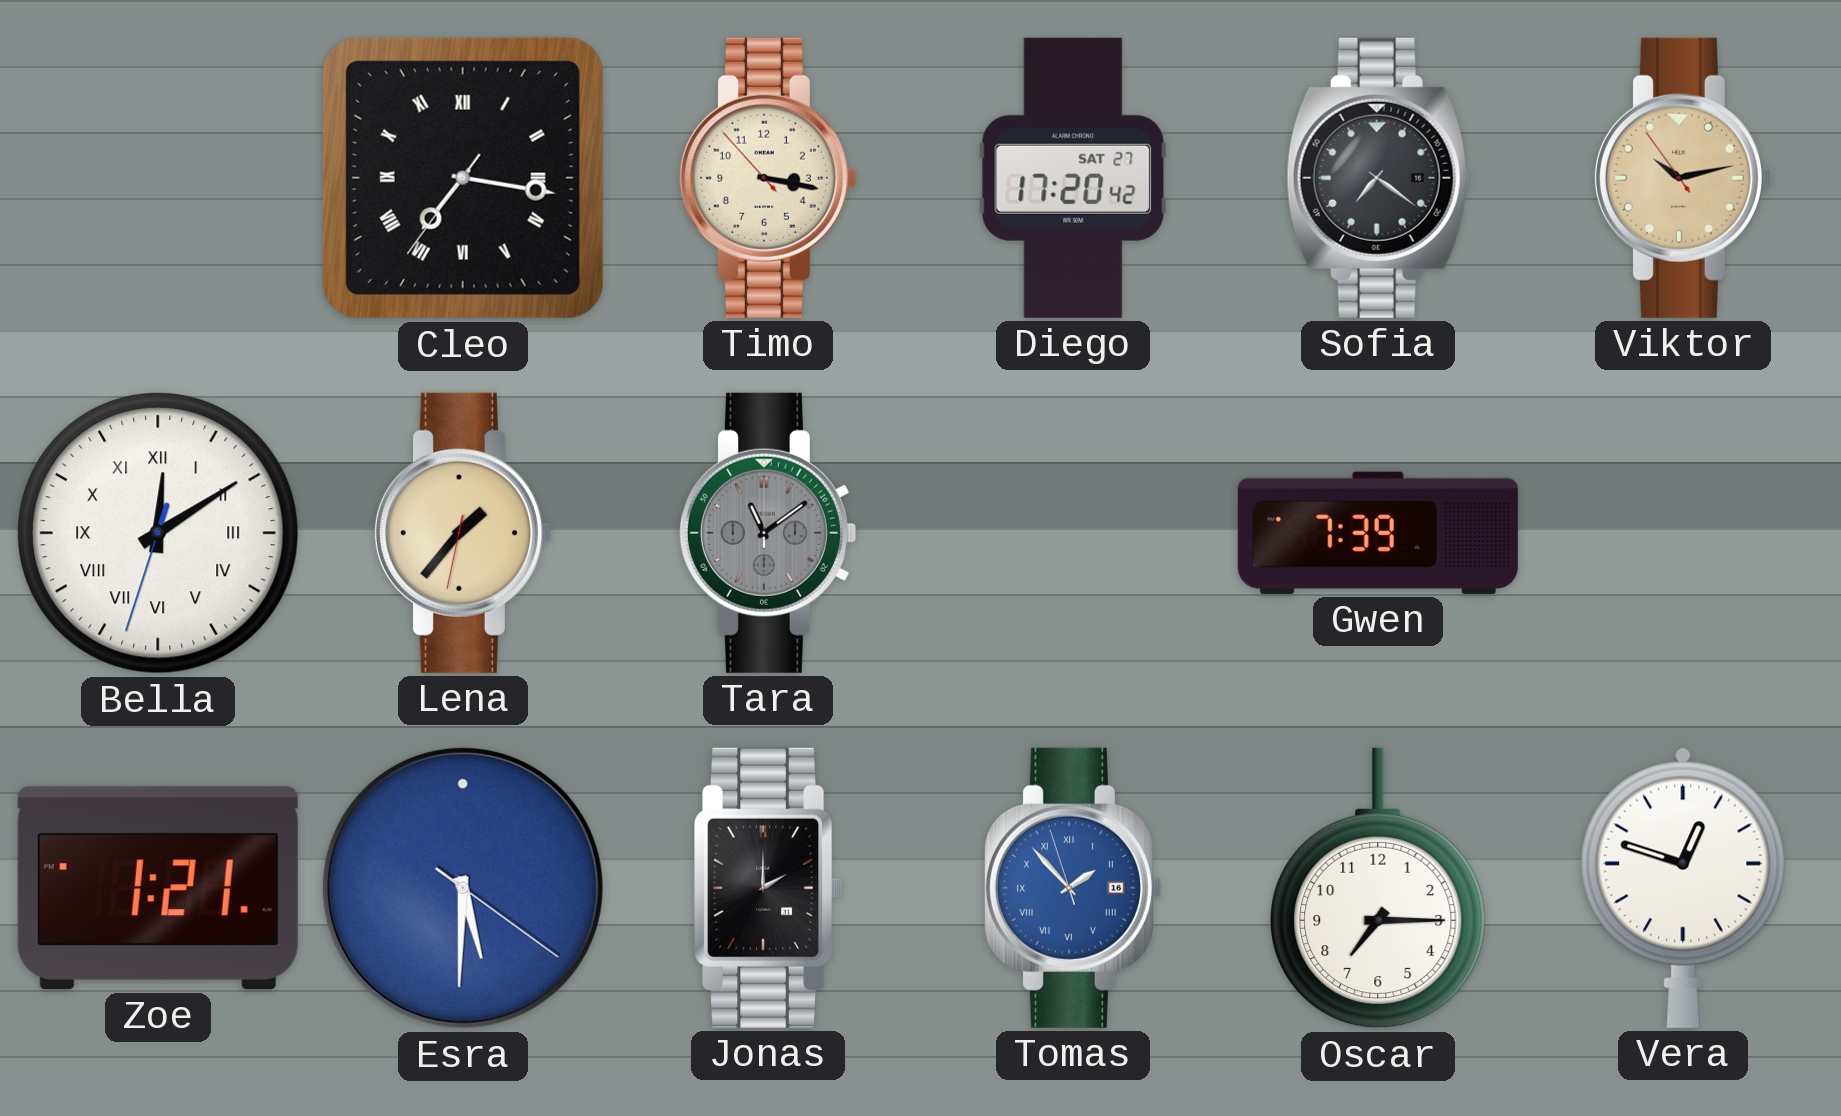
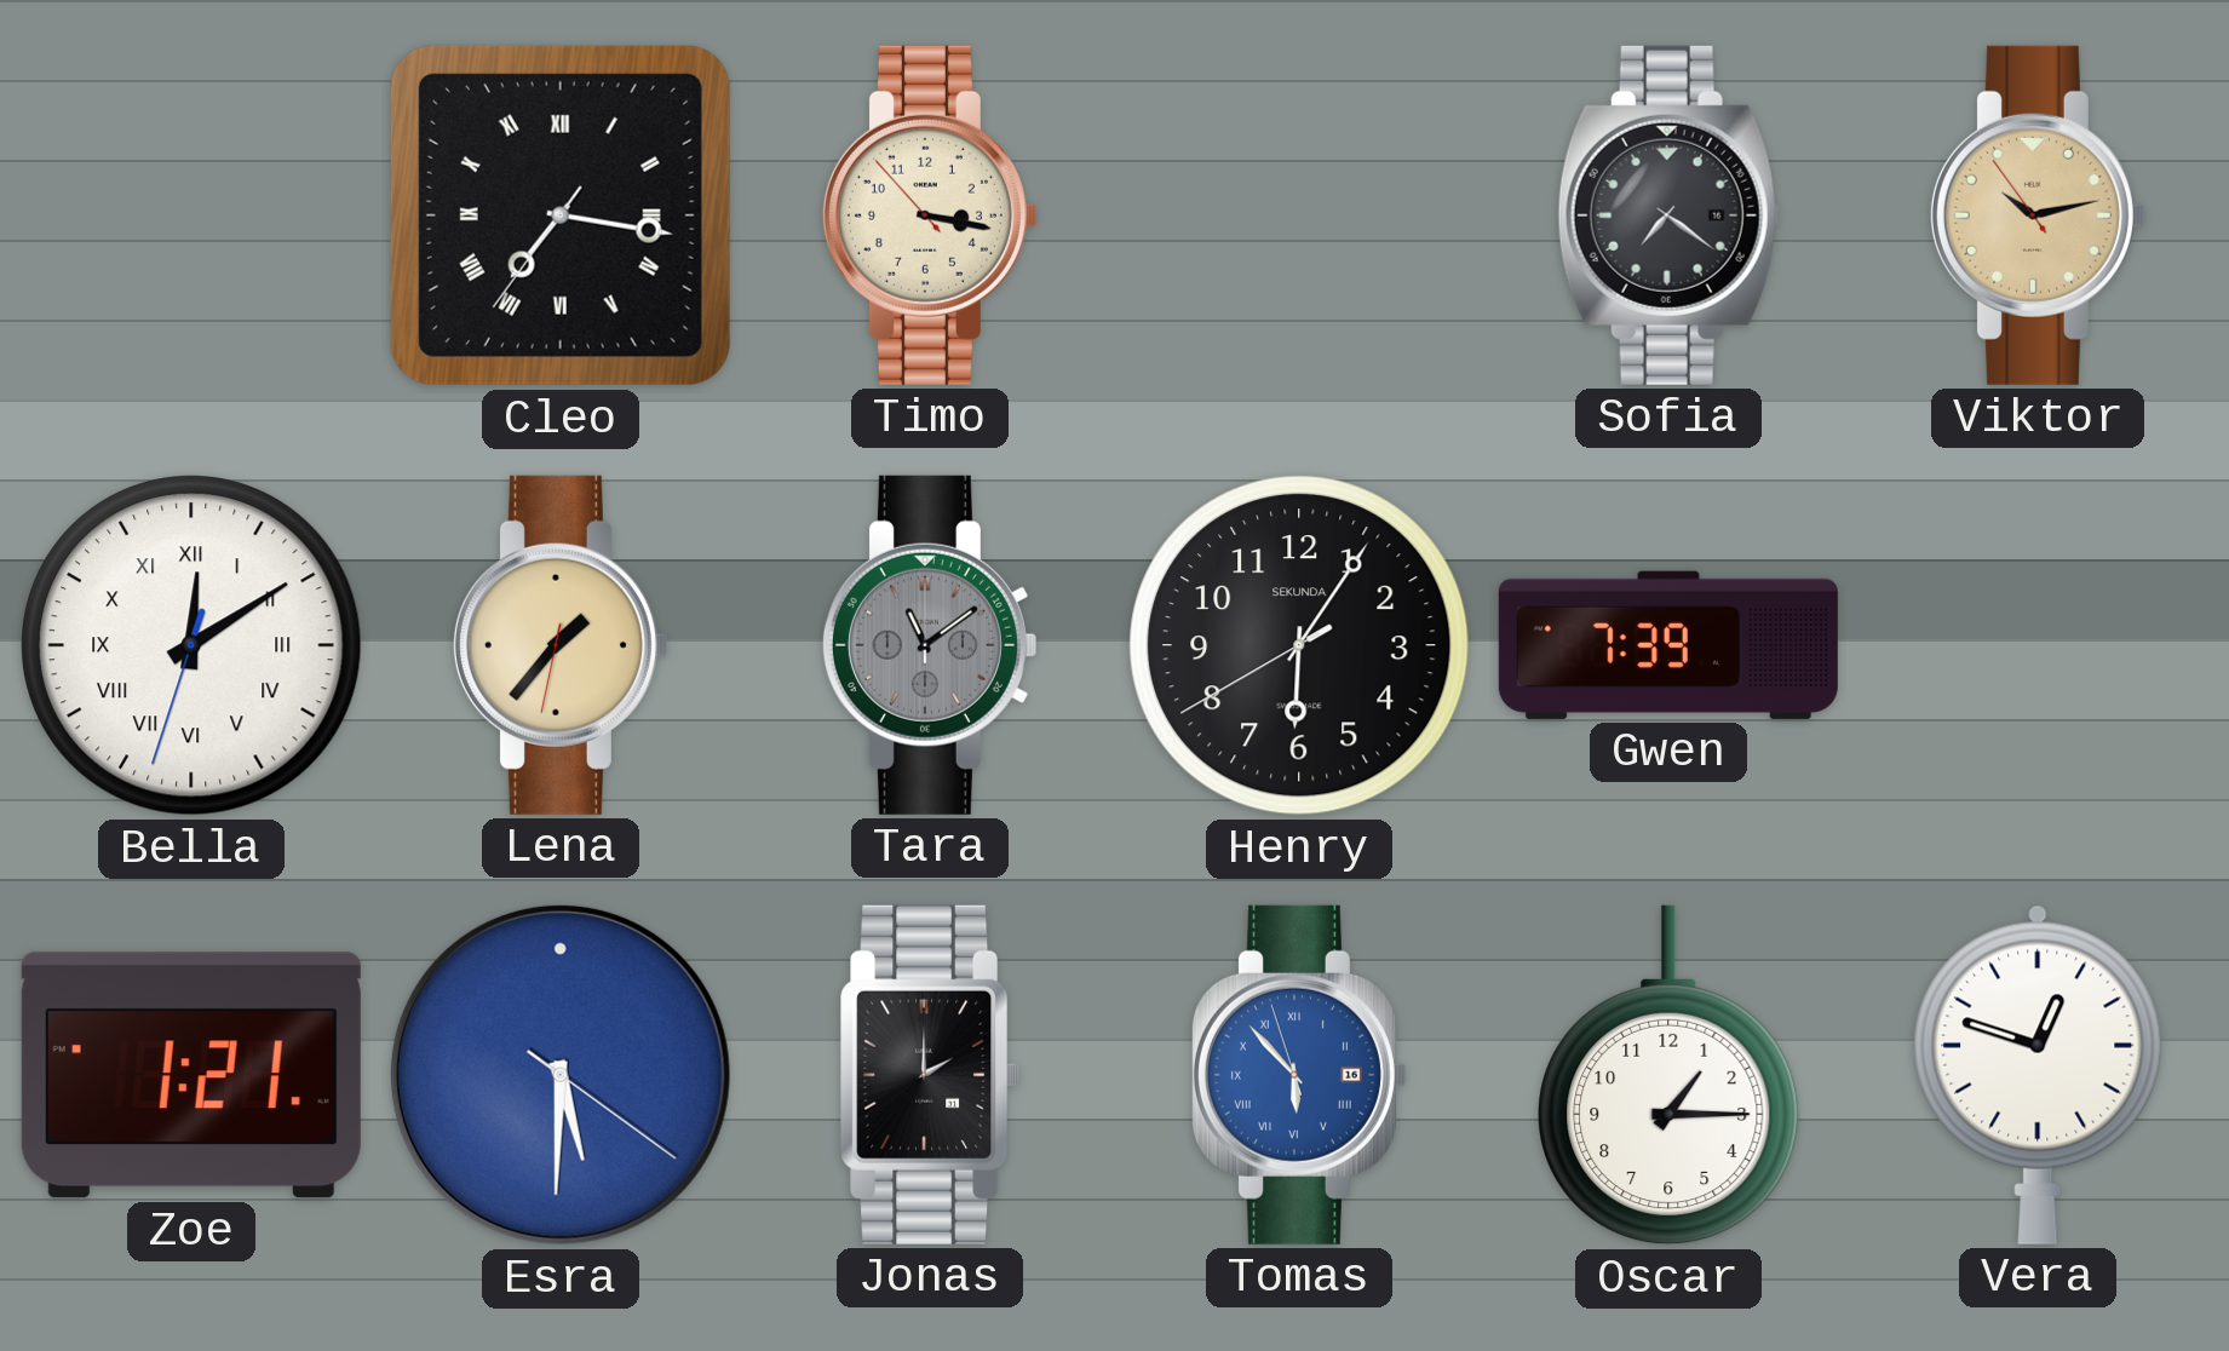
Diego: 17:20 -> none (1073, 178)
Henry: none -> 6:05 (1300, 646)
Tomas: 1:52 -> 5:52 (1298, 1075)
Oscar: 7:15 -> 1:15 (1668, 1075)
